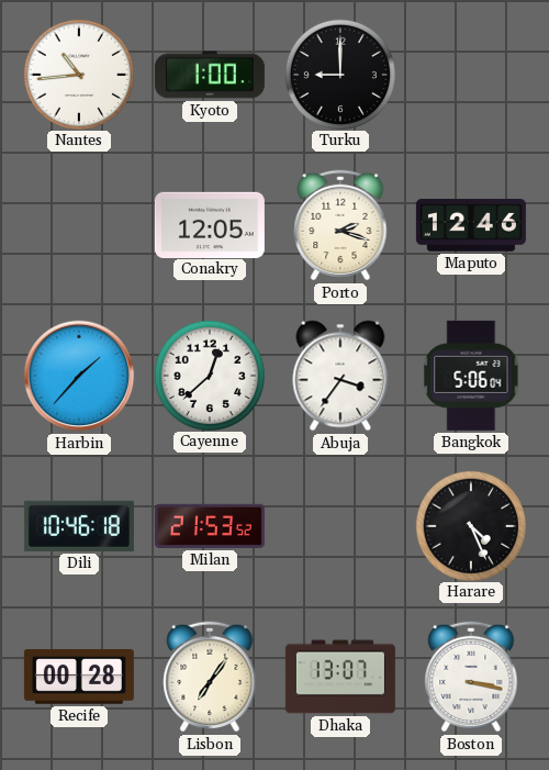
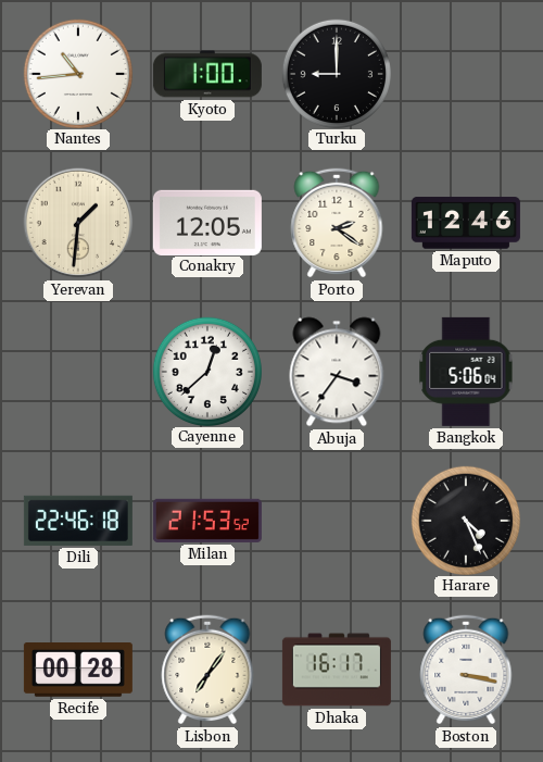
Yerevan: none -> 1:31 (78, 223)
Porto: 2:18 -> 2:21 (337, 223)
Harbin: 1:37 -> none (79, 376)
Dili: 10:46 -> 22:46 (78, 521)
Dhaka: 13:07 -> 16:17 (337, 670)
